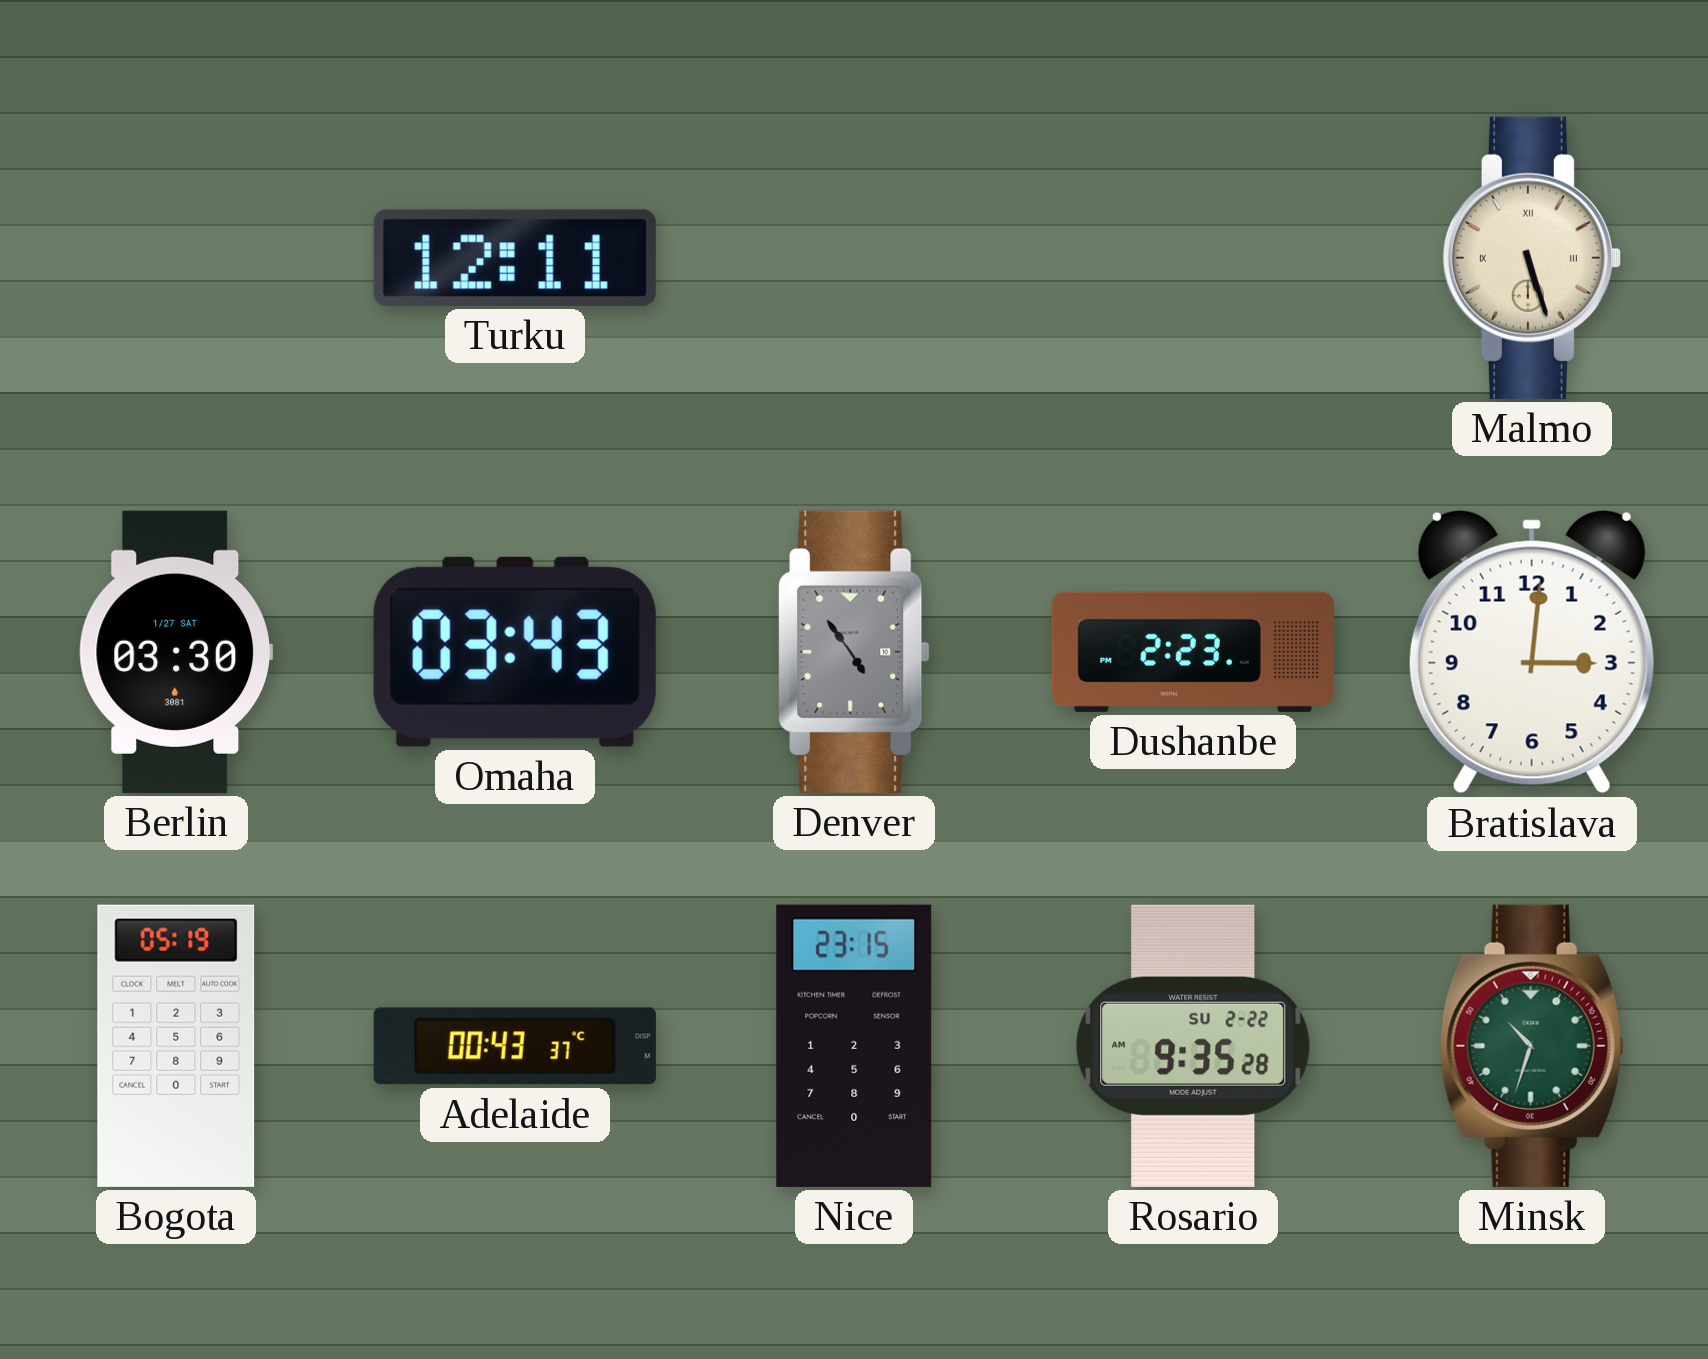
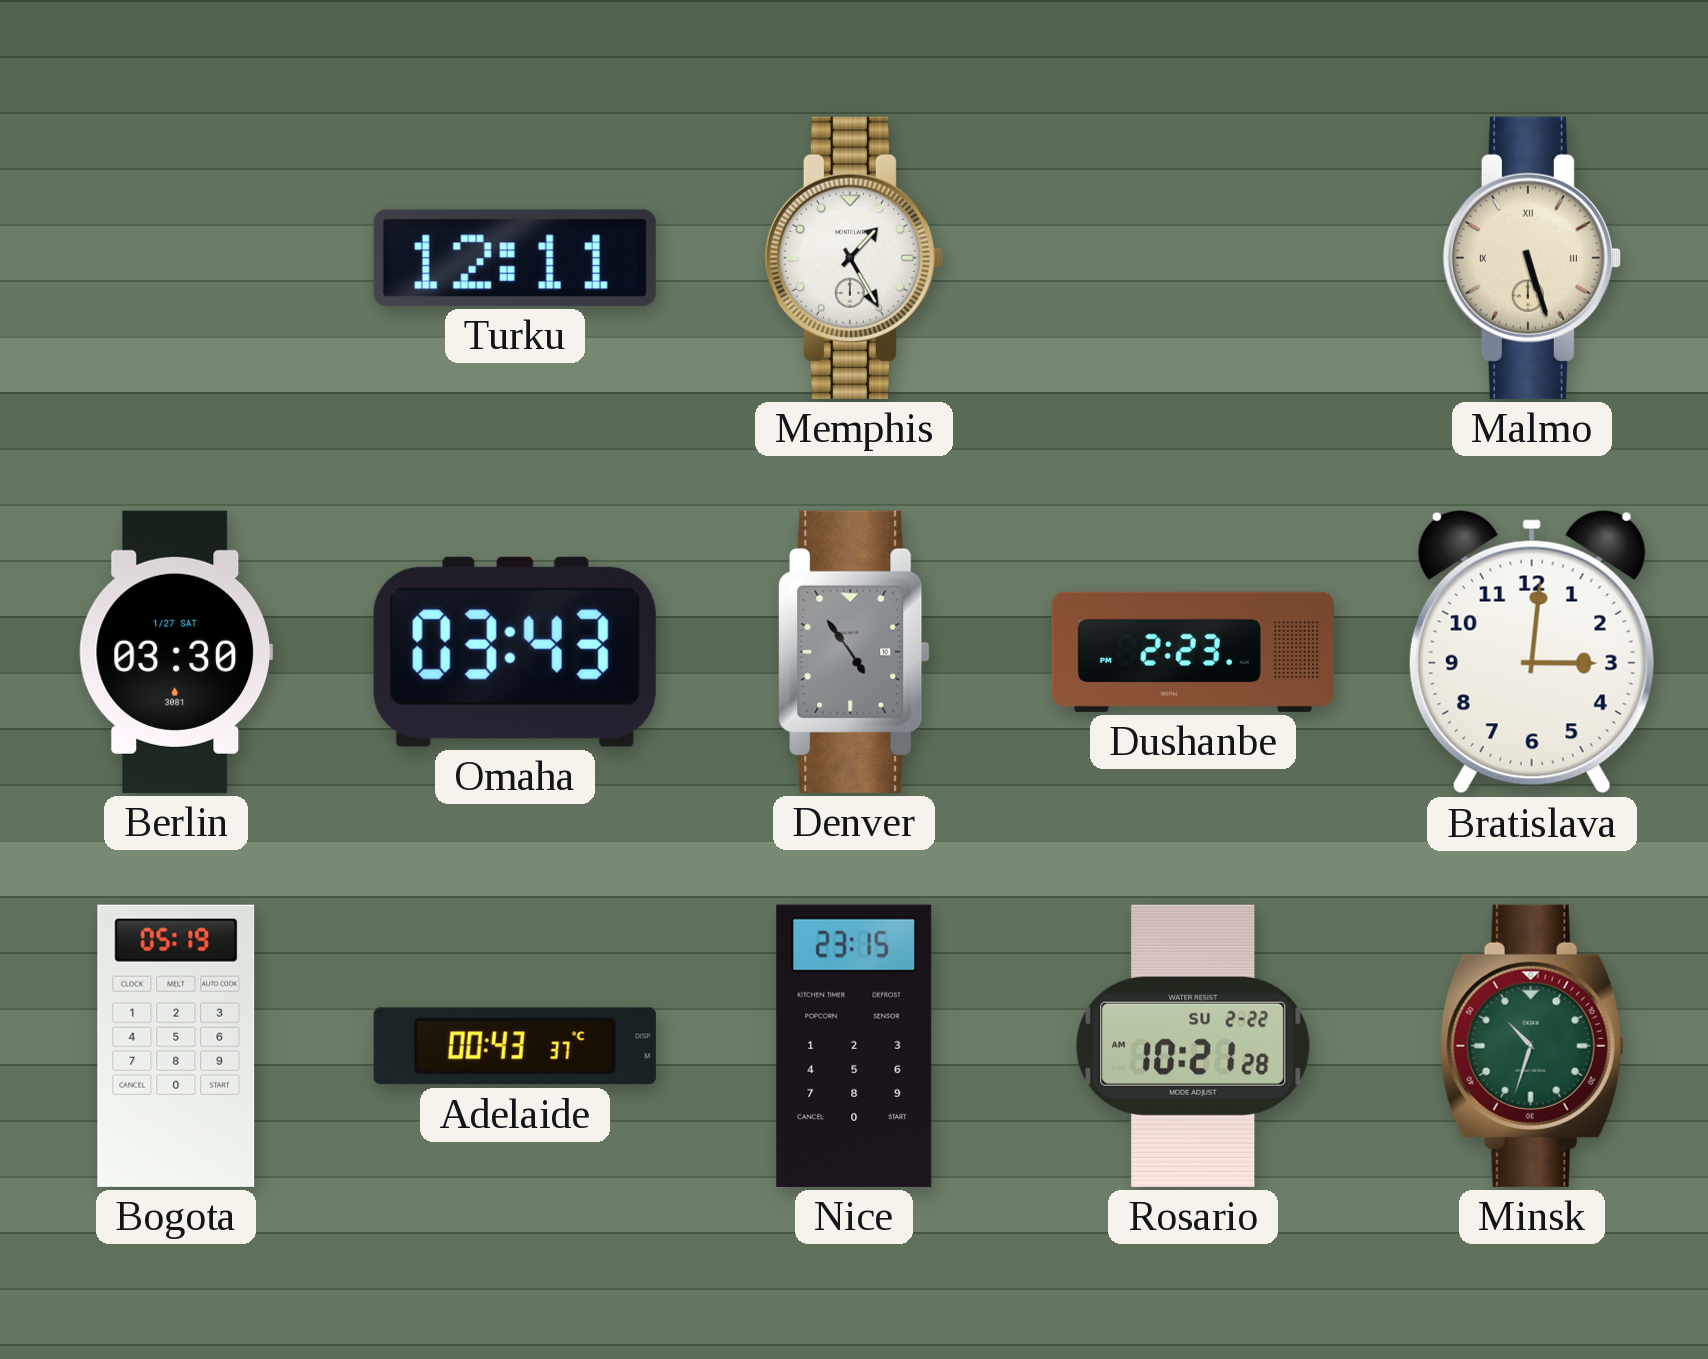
Memphis: none -> 1:25 (854, 258)
Rosario: 9:35 -> 10:21 (1193, 1046)
